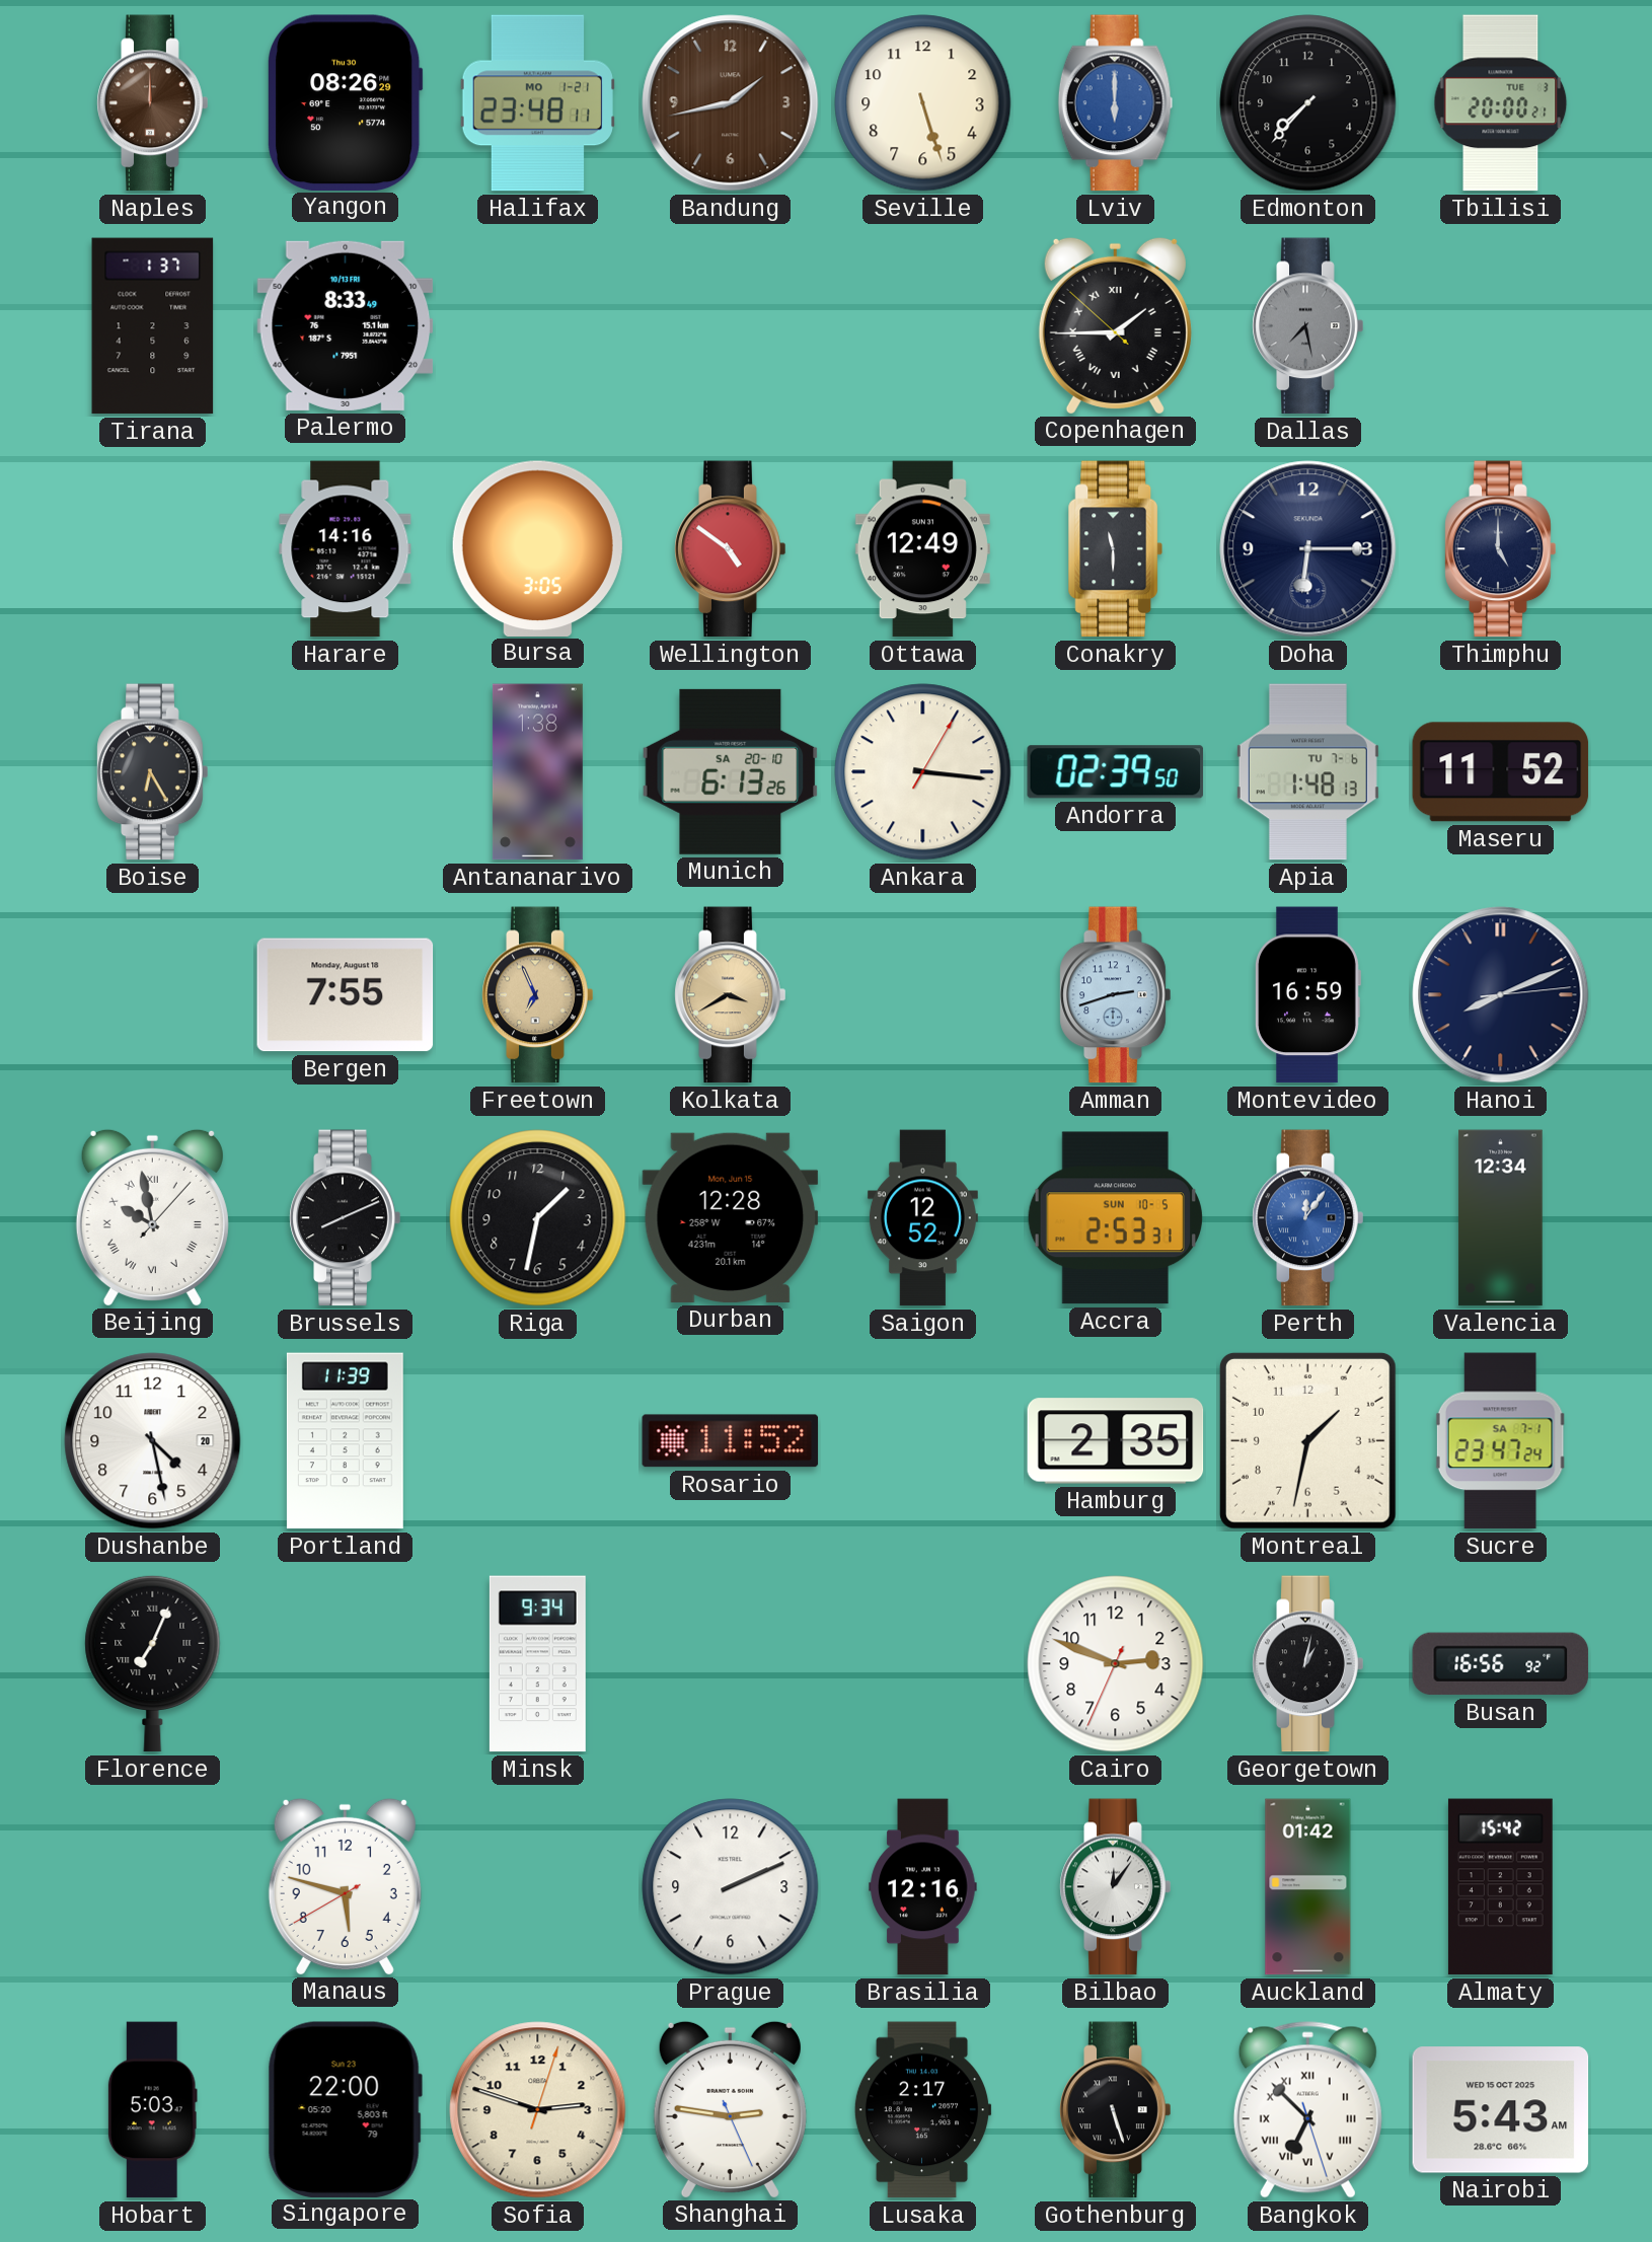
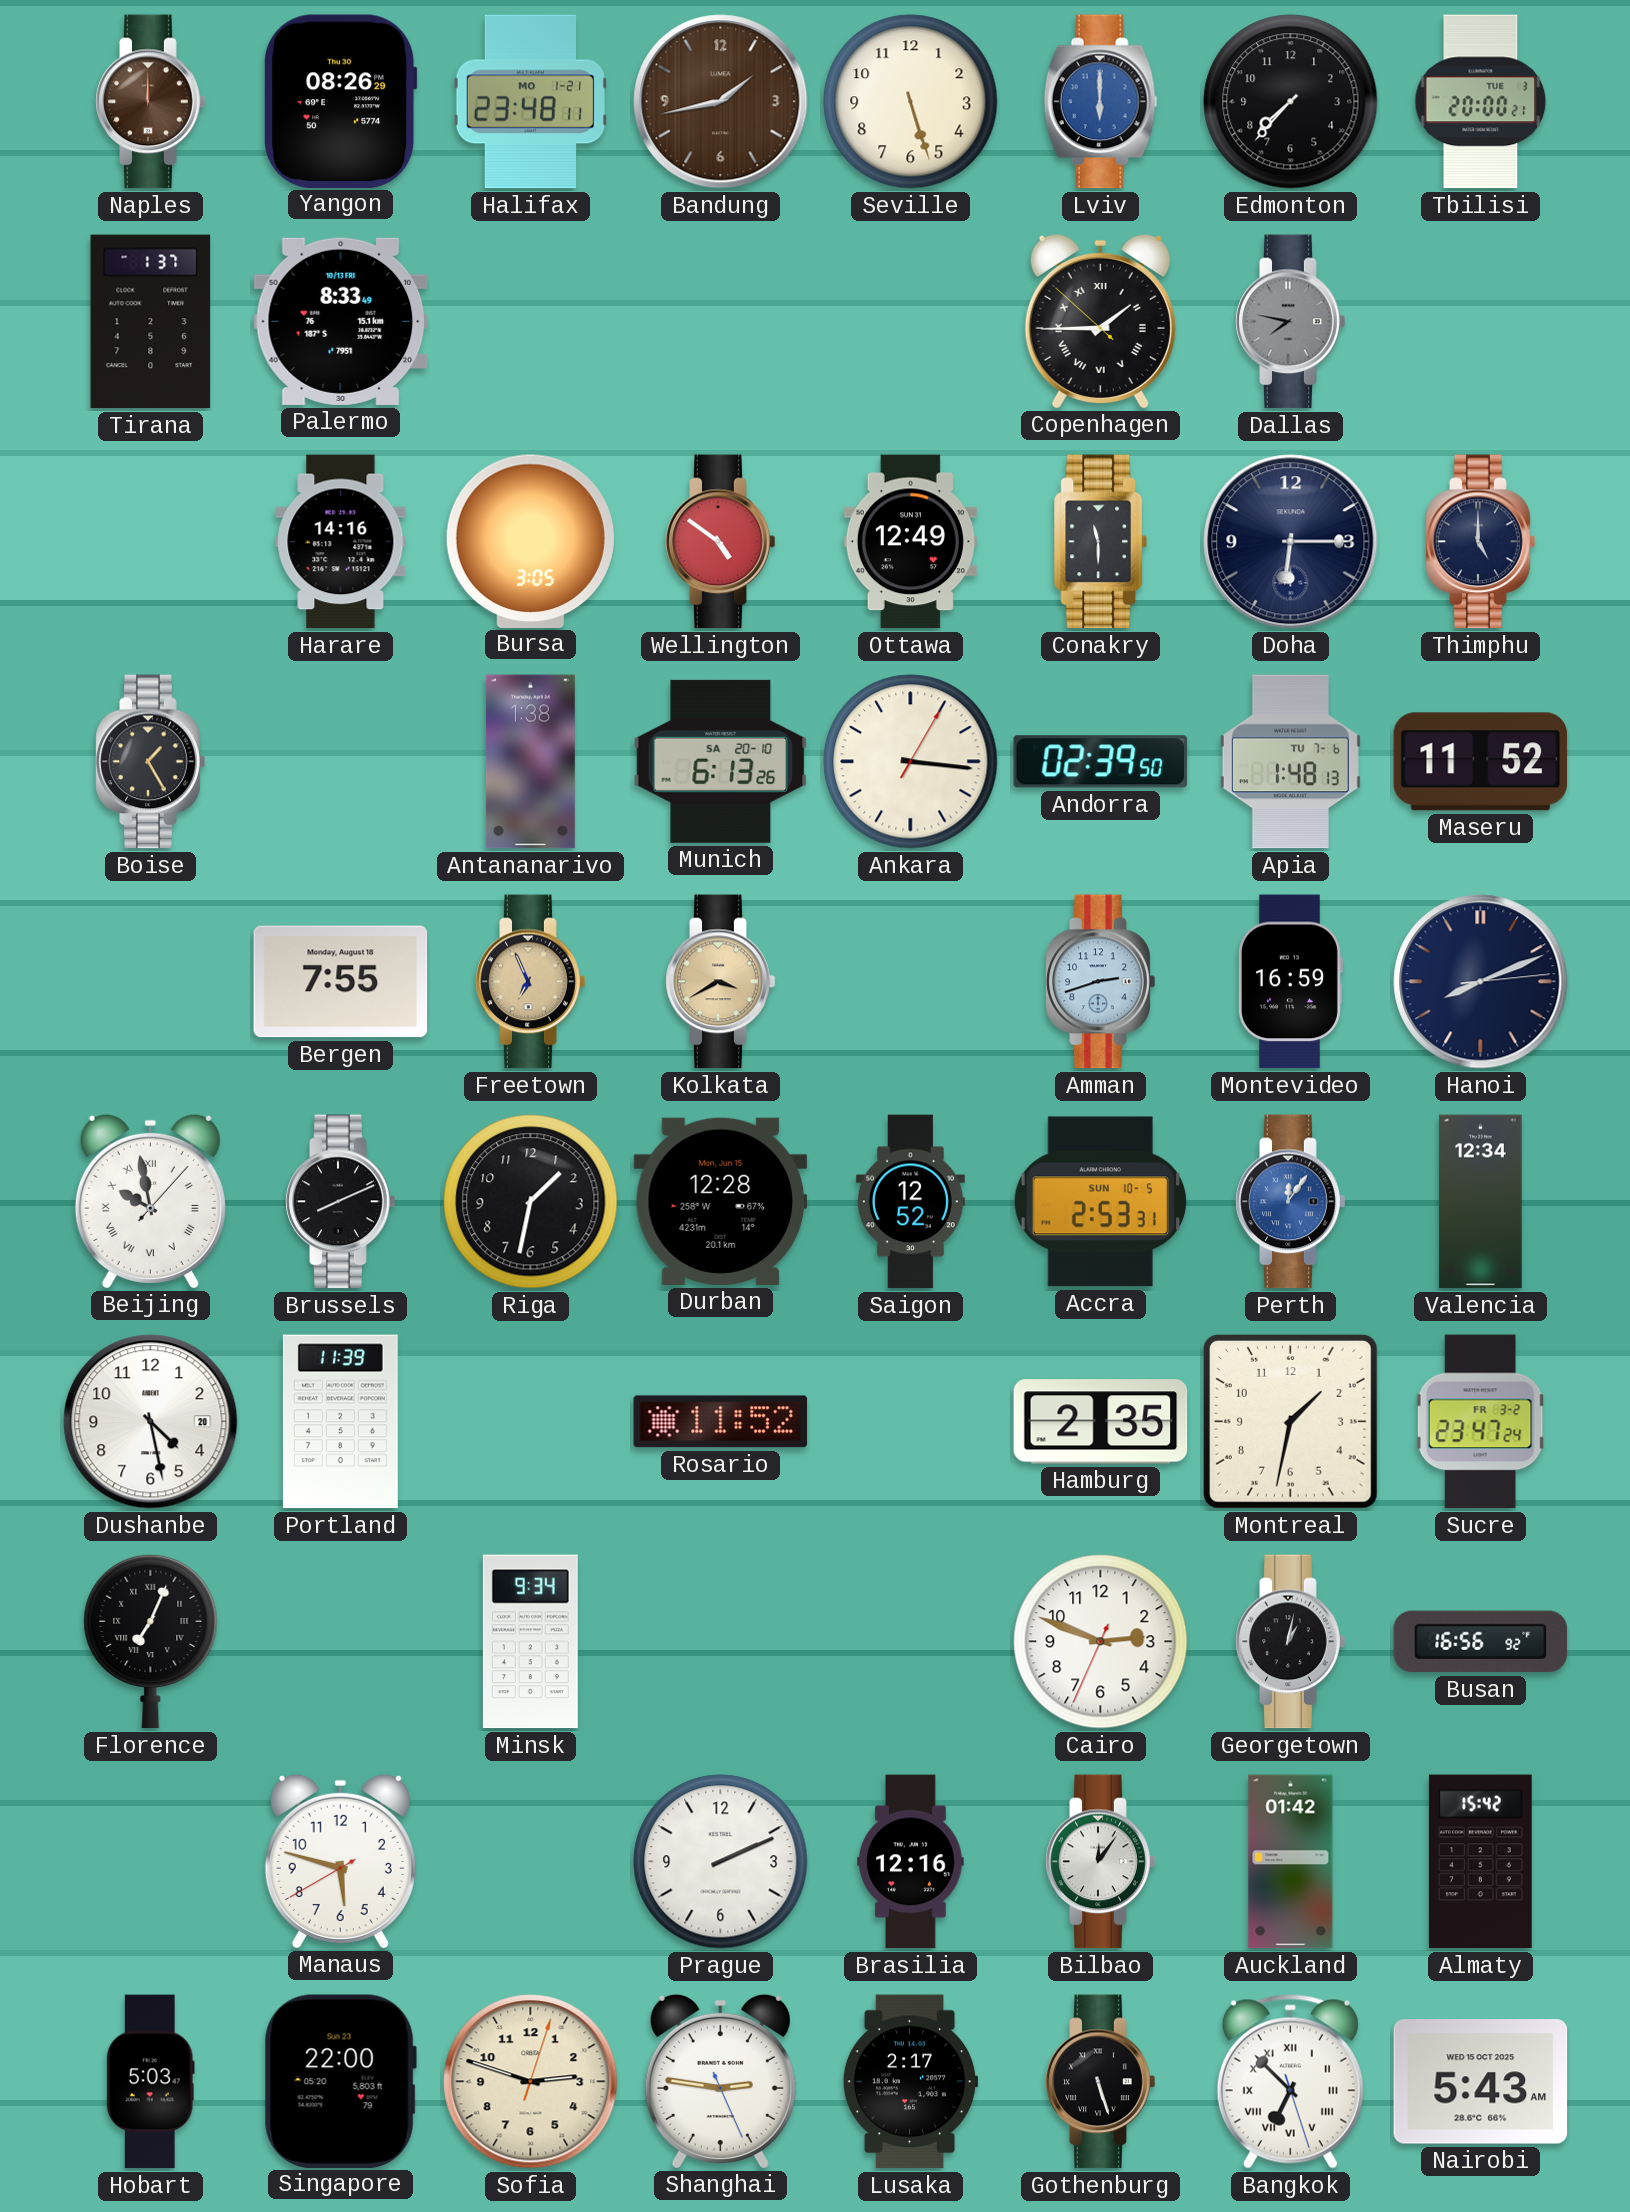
Dallas: 7:28 -> 7:47 (1291, 322)
Boise: 6:25 -> 1:25 (151, 762)
Sucre date: SA 7-1 -> FR 3-2 (1480, 1422)
